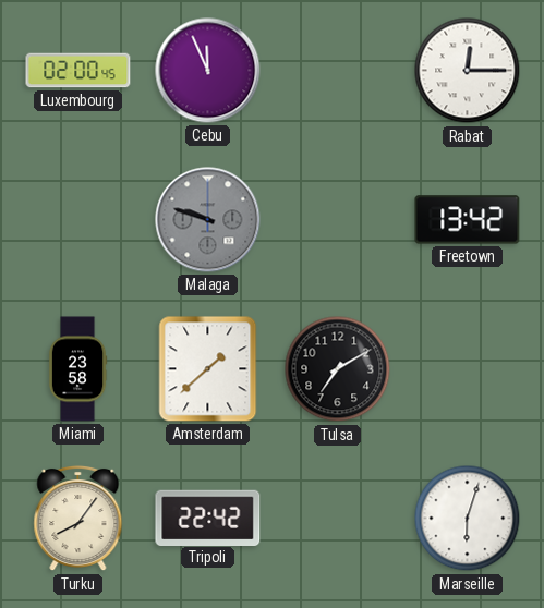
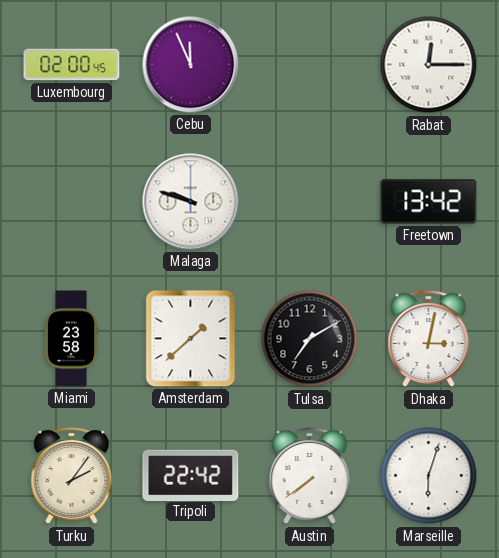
Malaga dial: grey -> white (191, 202)
Dhaka: none -> 3:02 (429, 339)
Turku: 8:06 -> 2:06 (72, 476)
Austin: none -> 7:39 (310, 476)
